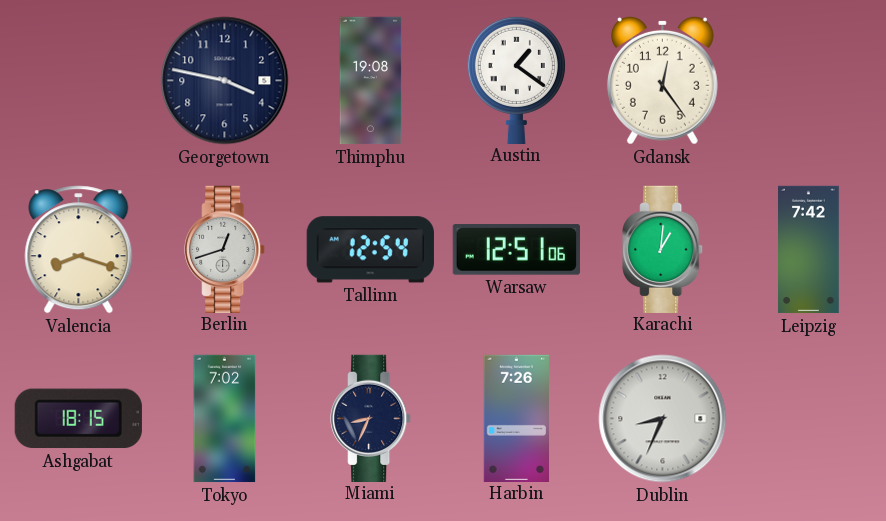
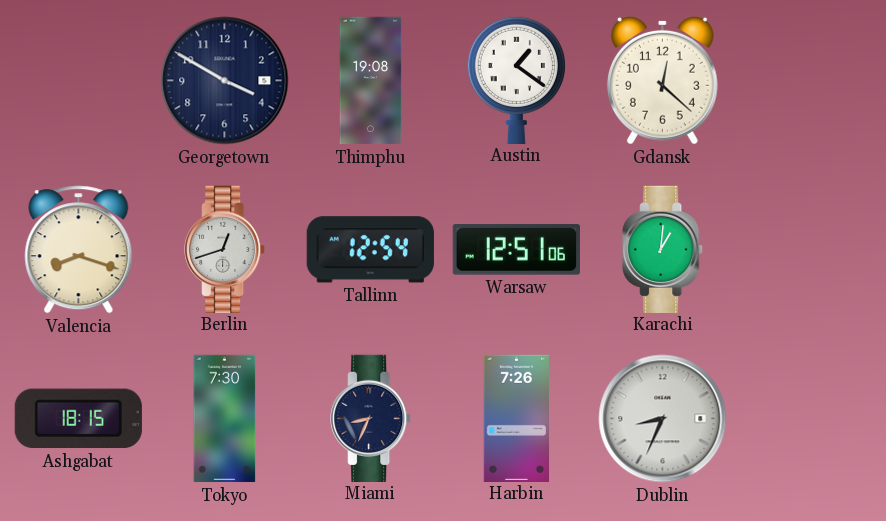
Georgetown: 3:47 -> 3:50 (225, 81)
Gdansk: 12:24 -> 12:22 (662, 80)
Leipzig: 7:42 -> none (809, 250)
Tokyo: 7:02 -> 7:30 (225, 419)
